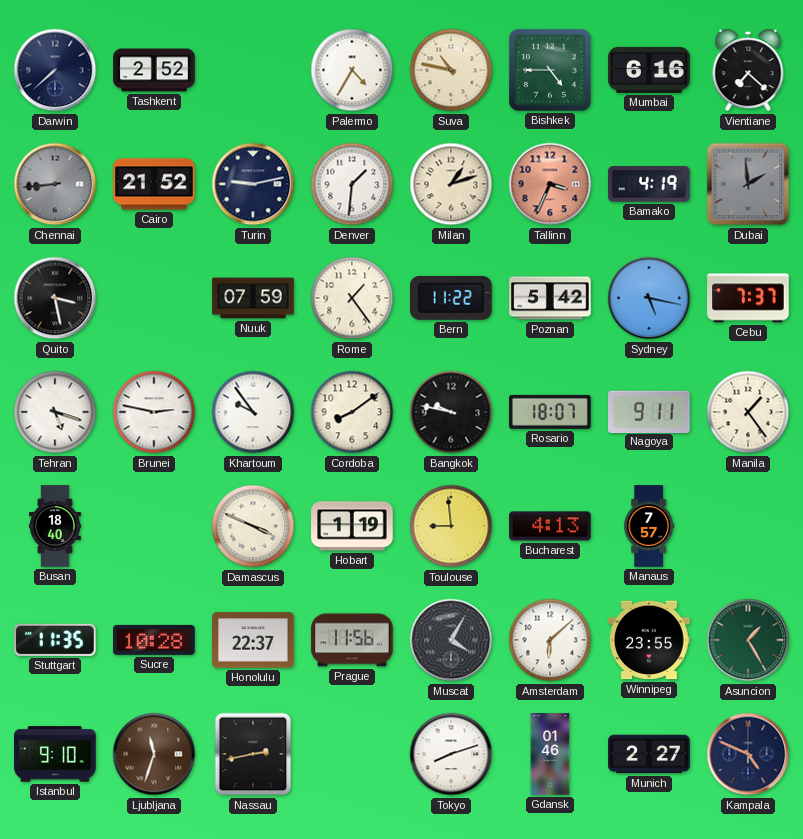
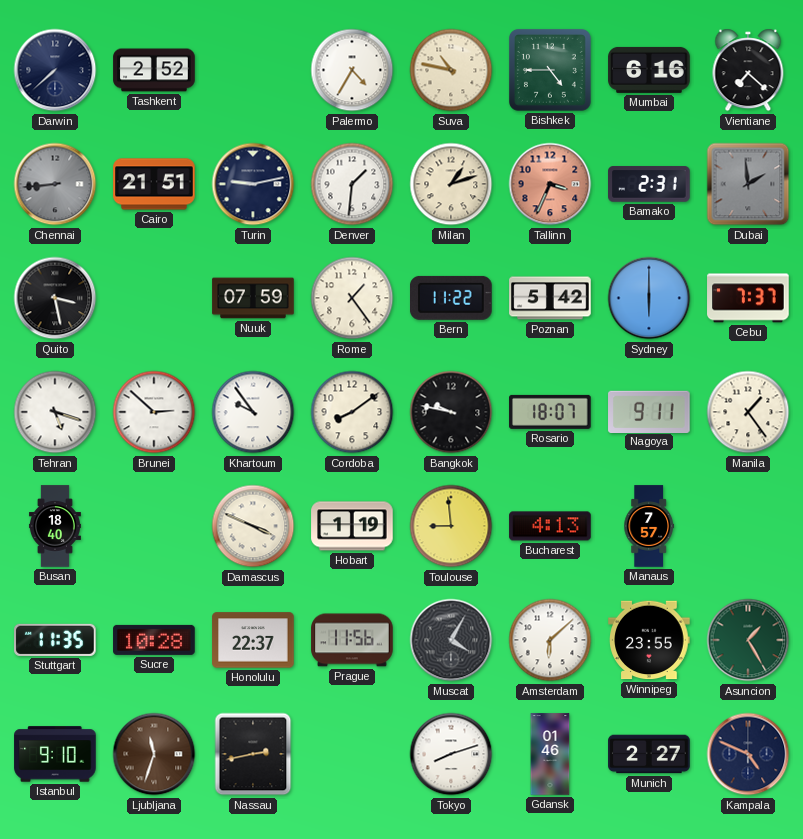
Cairo: 21:52 -> 21:51 (154, 184)
Bamako: 4:19 -> 2:31 (649, 184)
Sydney: 5:17 -> 6:00 (649, 298)
Brunei: 2:47 -> 2:52 (154, 412)
